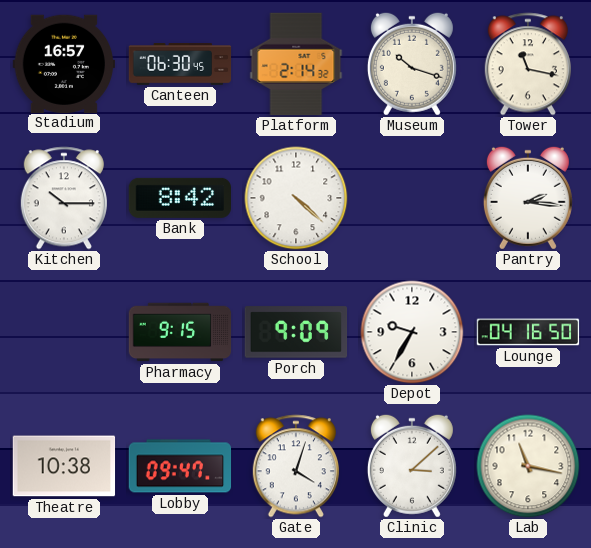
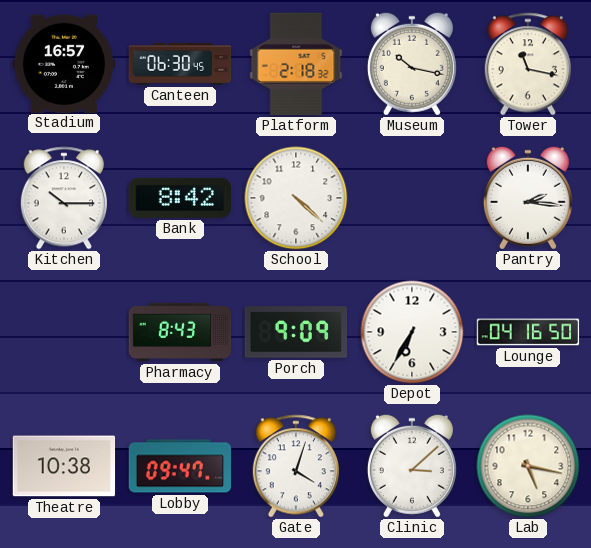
Platform: 2:14 -> 2:18 (296, 64)
Museum: 10:18 -> 10:17 (412, 64)
Pharmacy: 9:15 -> 8:43 (180, 332)
Depot: 9:35 -> 6:35 (412, 332)
Lab: 11:17 -> 5:17 (528, 466)
